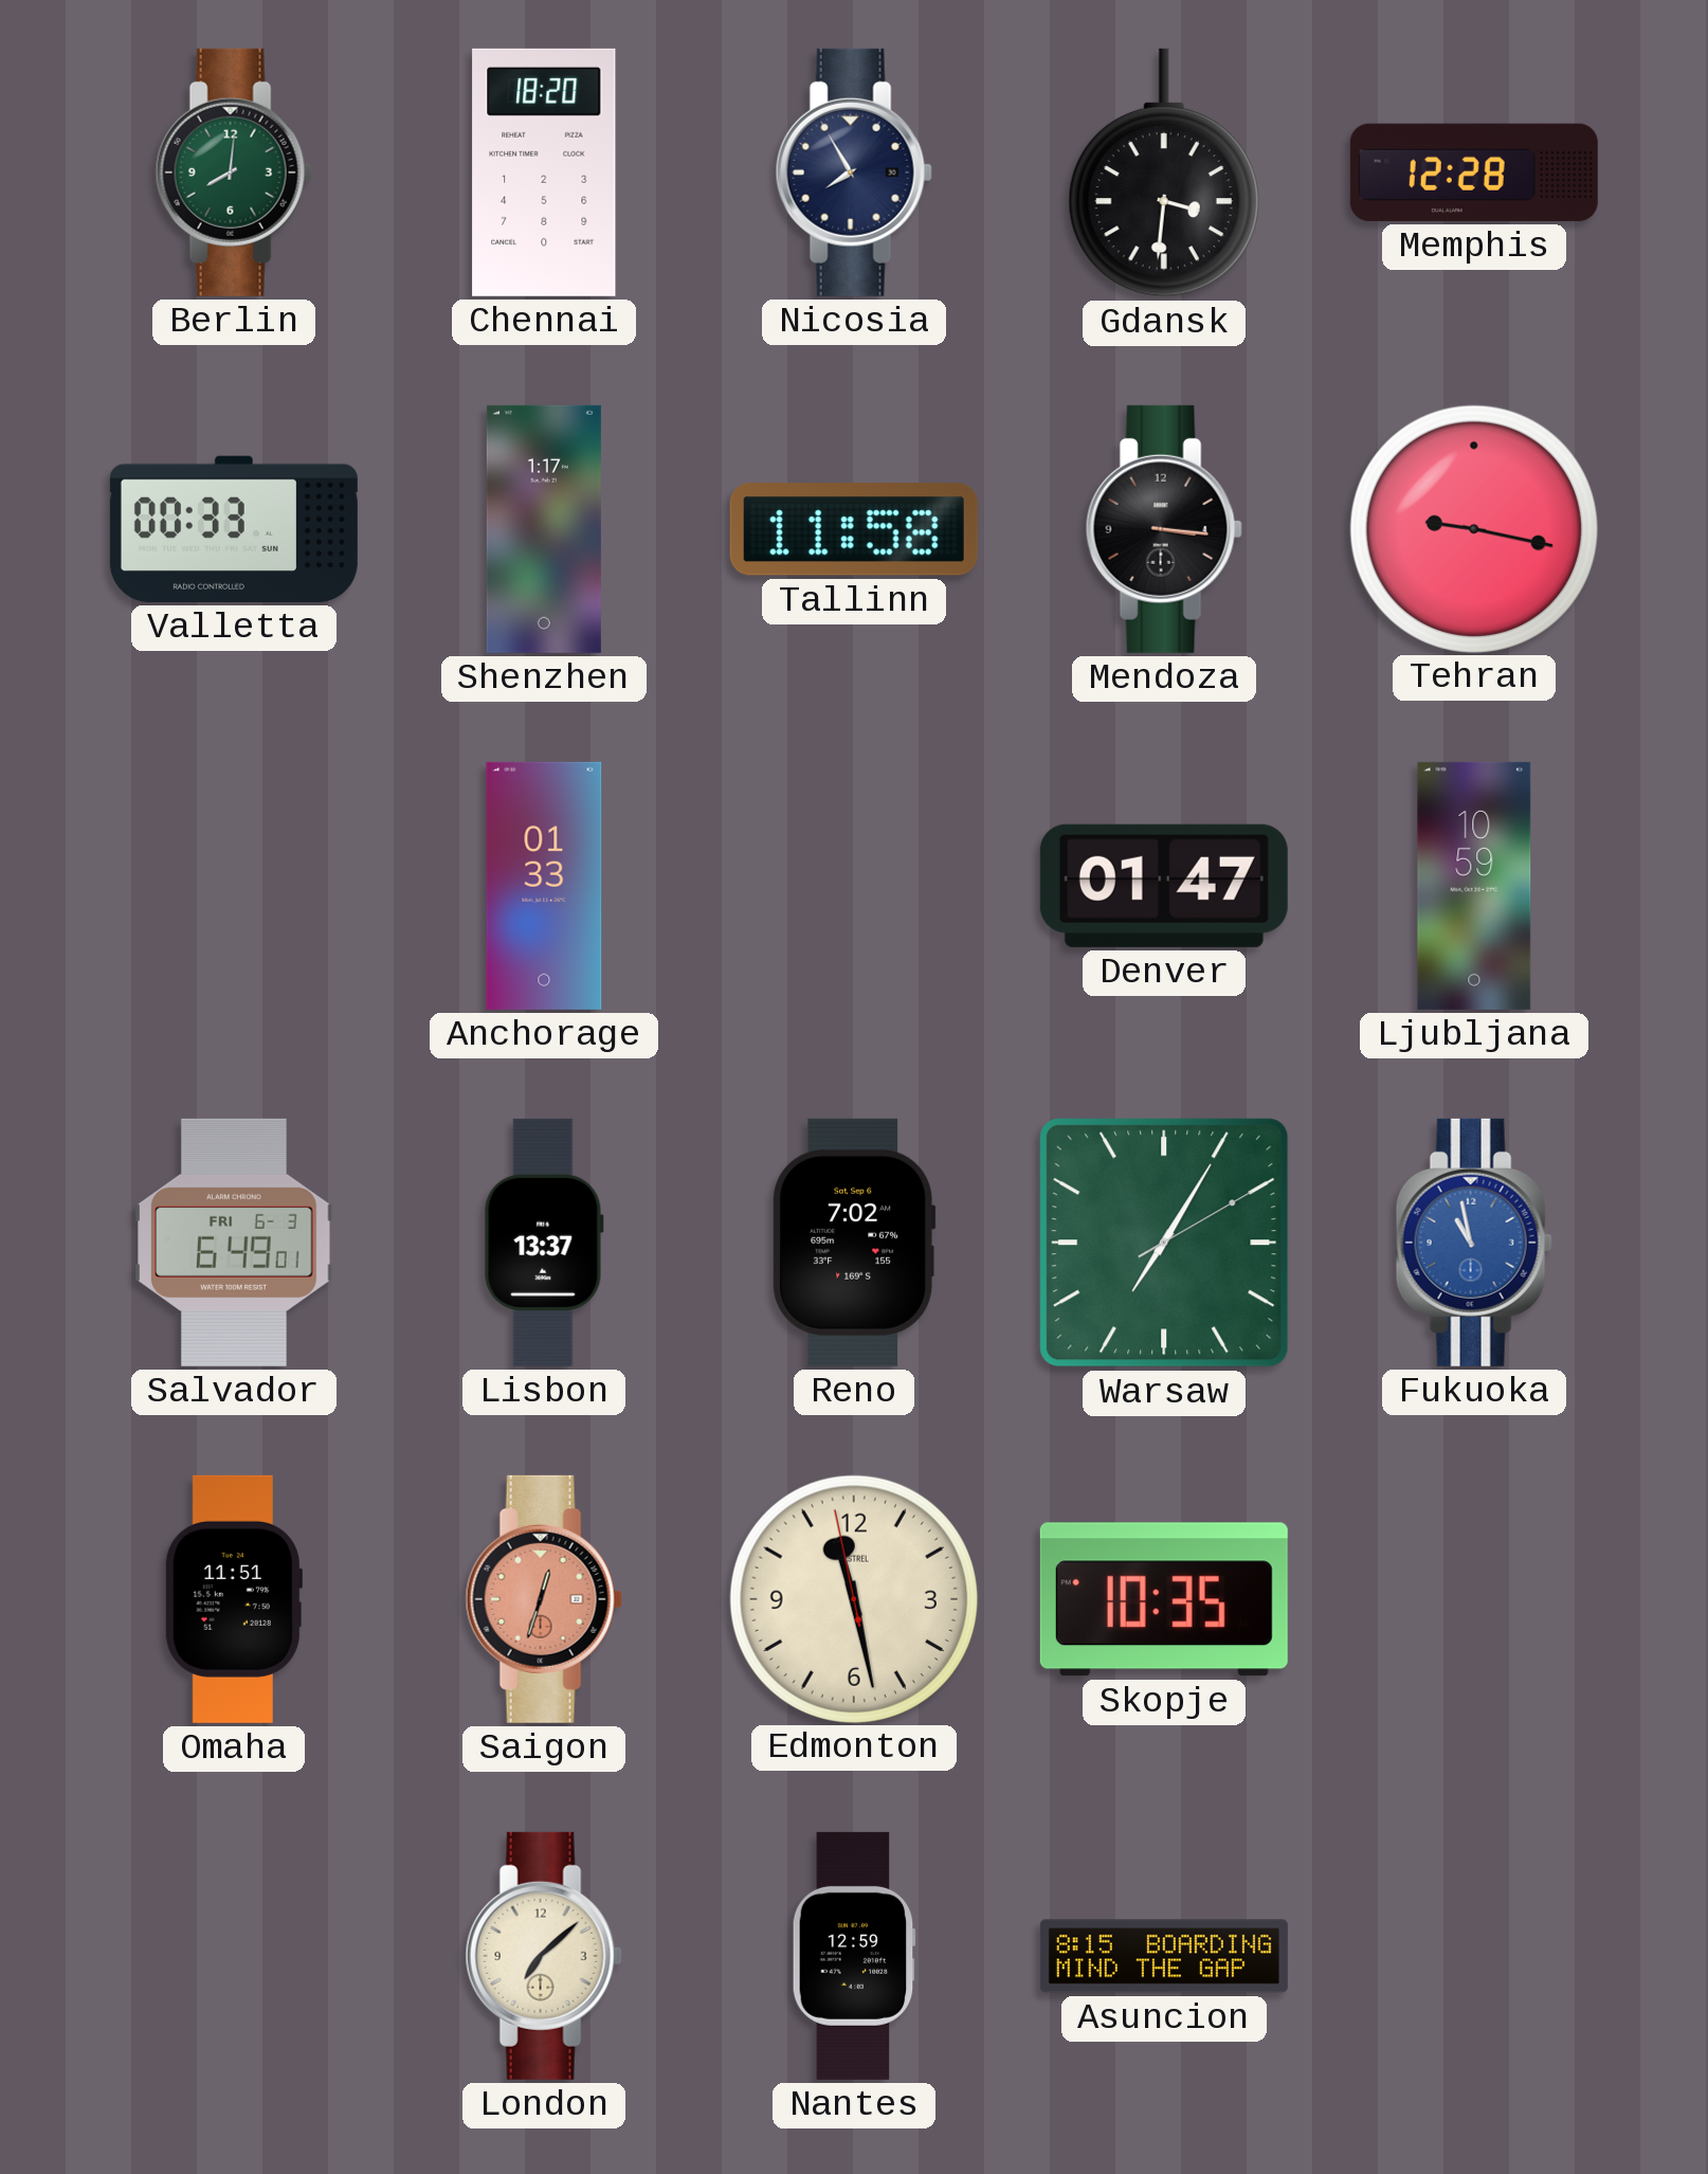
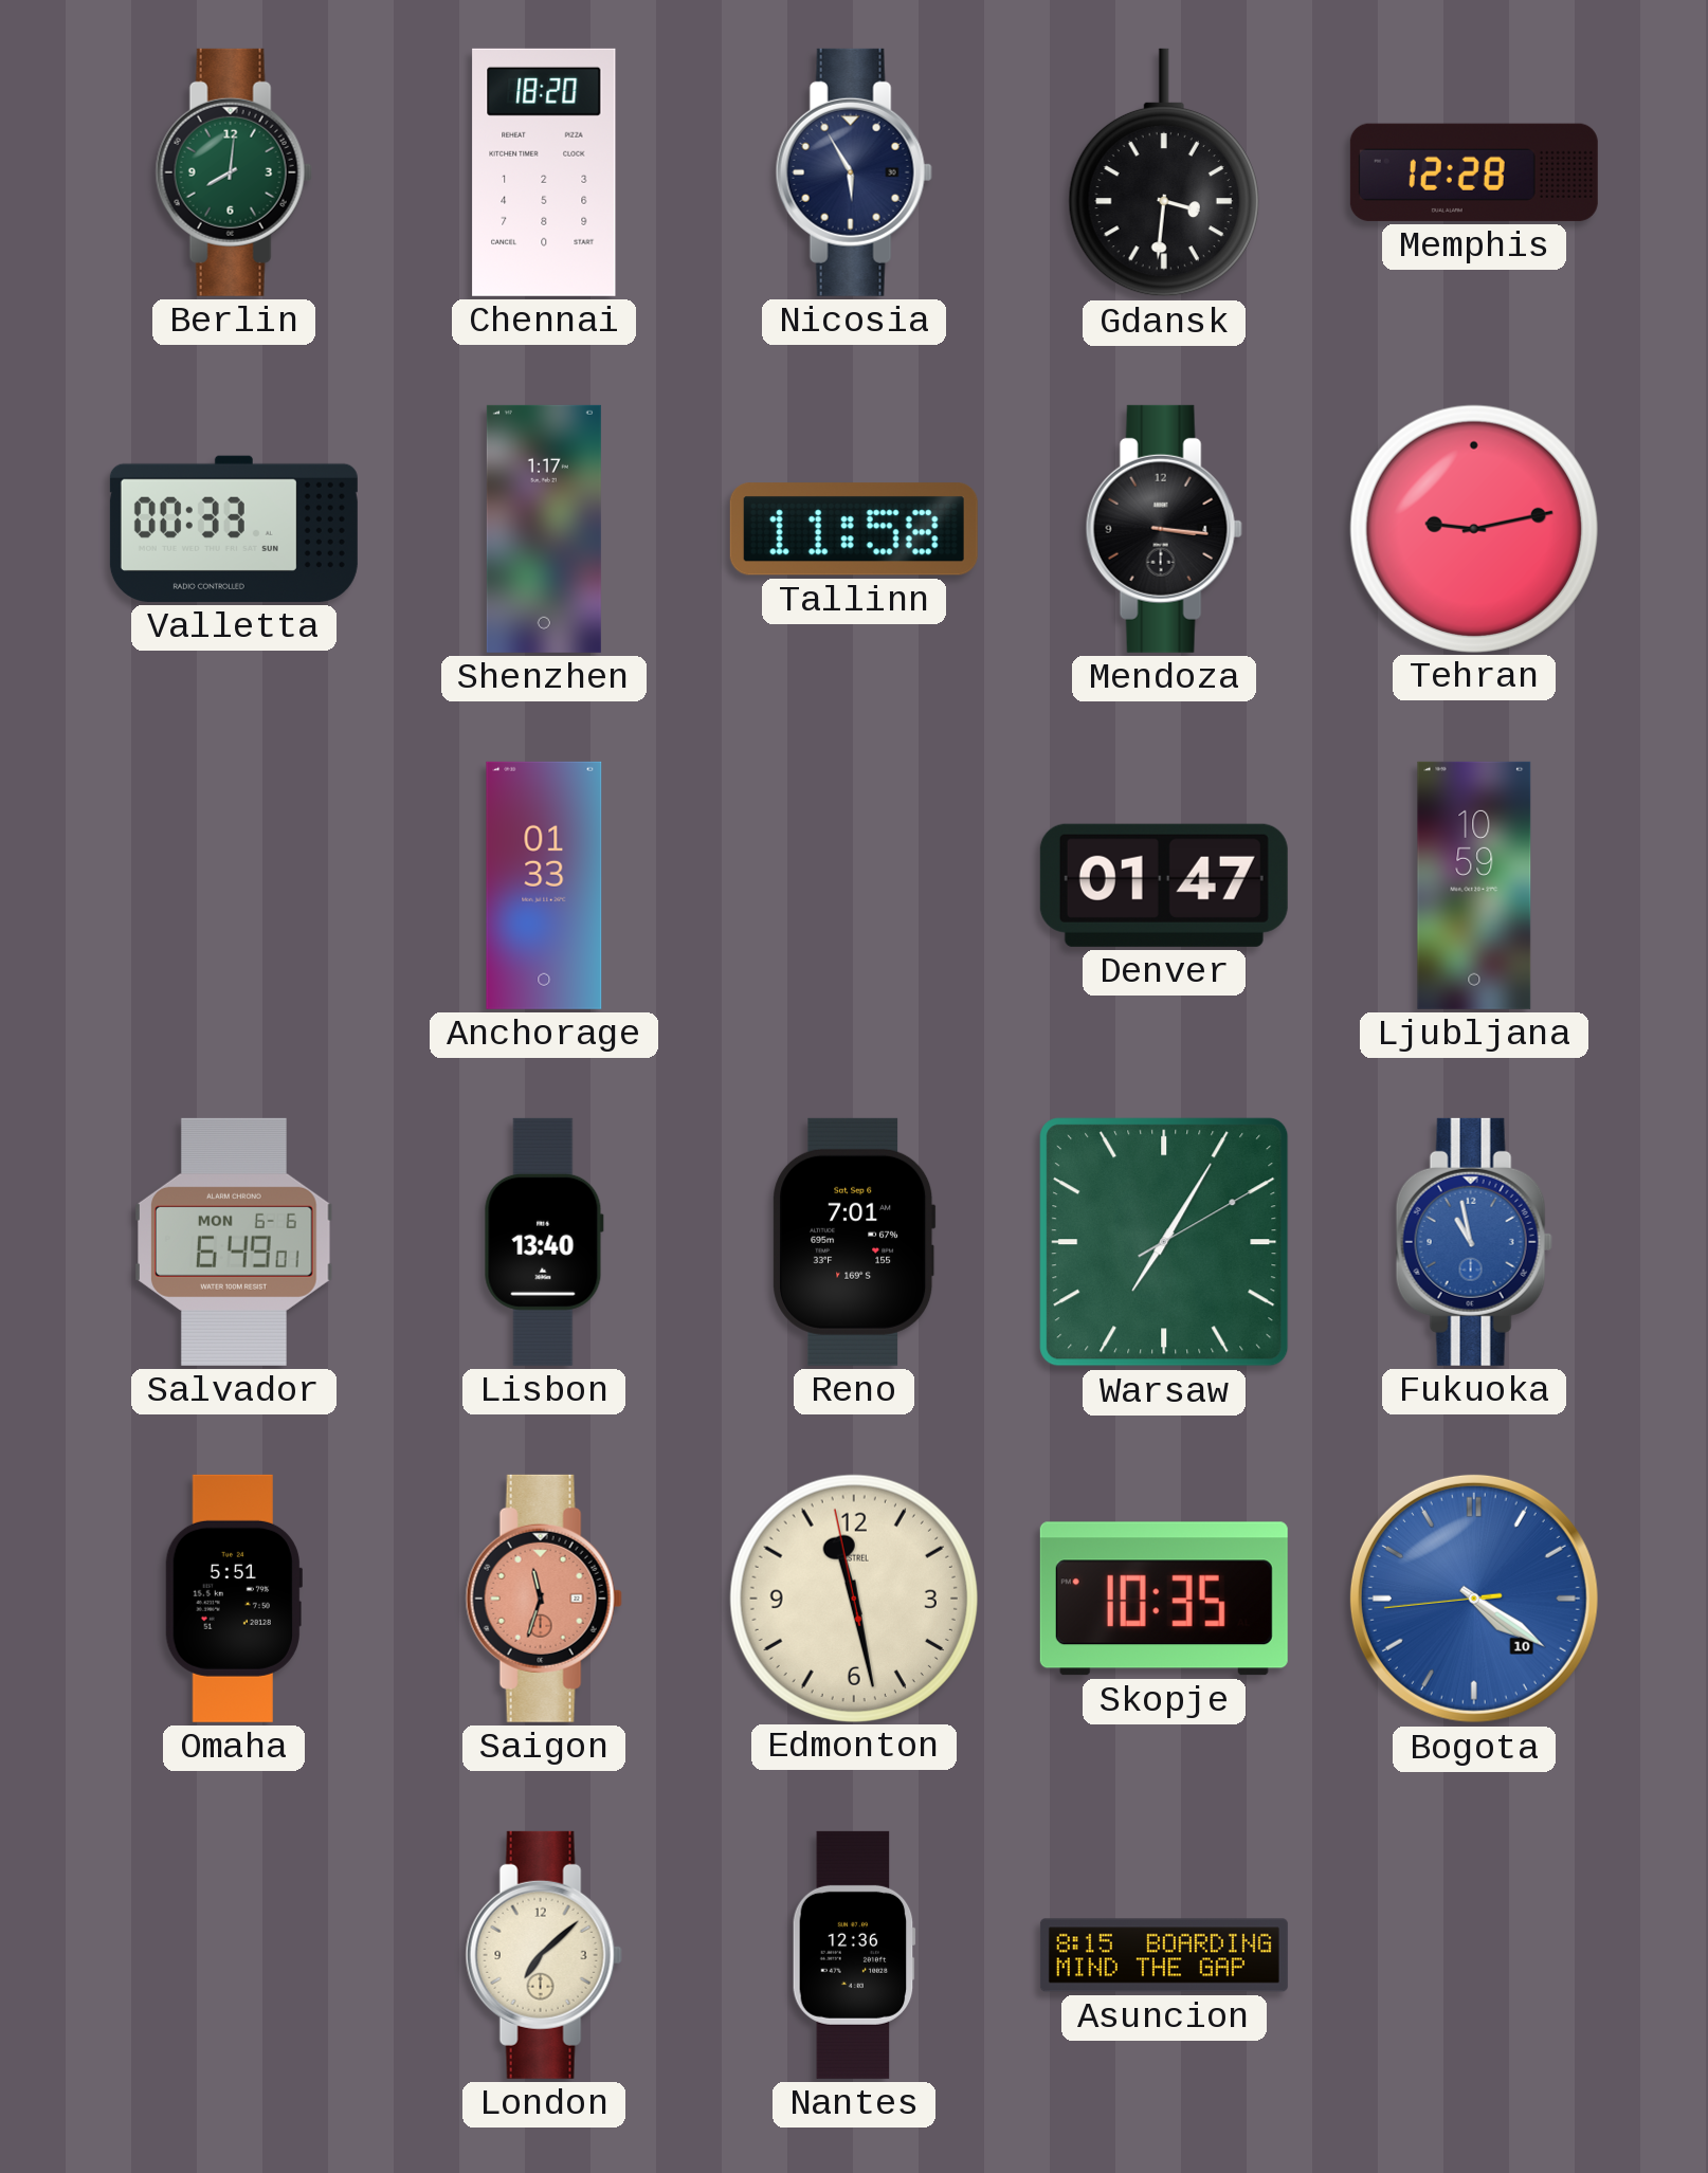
Nicosia: 7:55 -> 5:55 (854, 172)
Tehran: 9:17 -> 9:13 (1473, 528)
Salvador date: FRI 6-3 -> MON 6-6 (235, 1242)
Lisbon: 13:37 -> 13:40 (544, 1242)
Reno: 7:02 -> 7:01 (854, 1242)
Omaha: 11:51 -> 5:51 (234, 1599)
Saigon: 12:33 -> 11:33 (544, 1599)
Bogota: none -> 4:20 (1474, 1599)
Nantes: 12:59 -> 12:36 (854, 1955)
